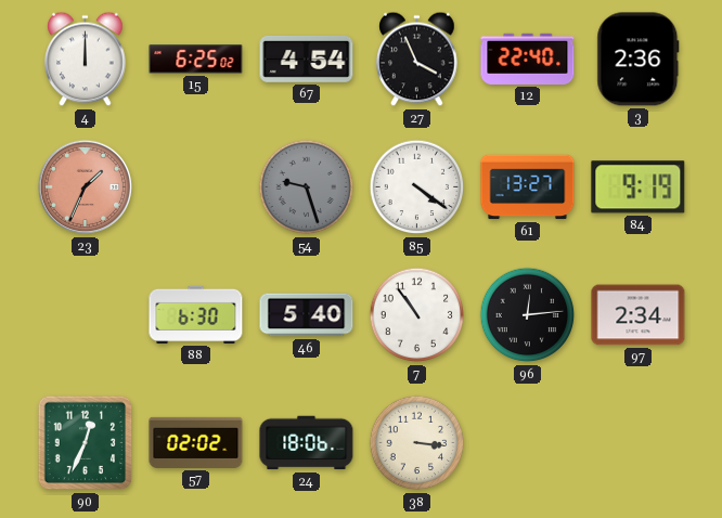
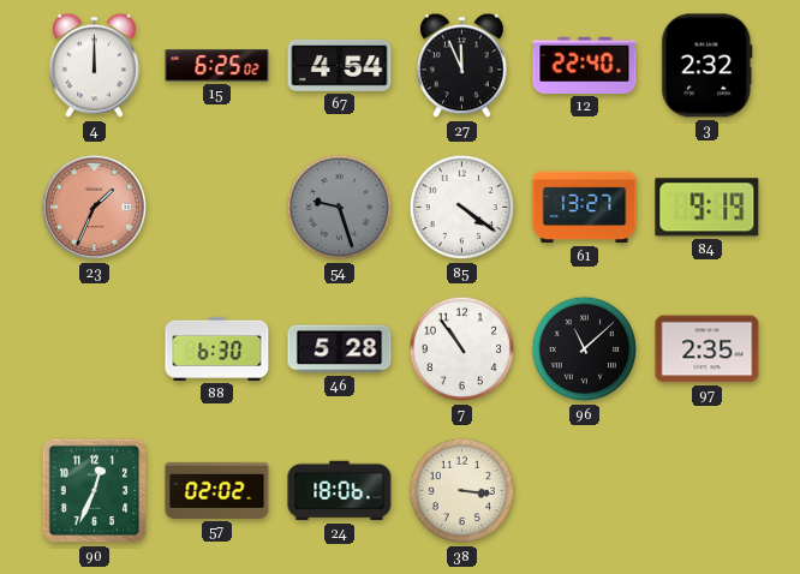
27: 3:56 -> 11:56 (462, 66)
3: 2:36 -> 2:32 (708, 66)
46: 5:40 -> 5:28 (340, 349)
96: 12:14 -> 11:08 (585, 349)
97: 2:34 -> 2:35 (708, 349)
